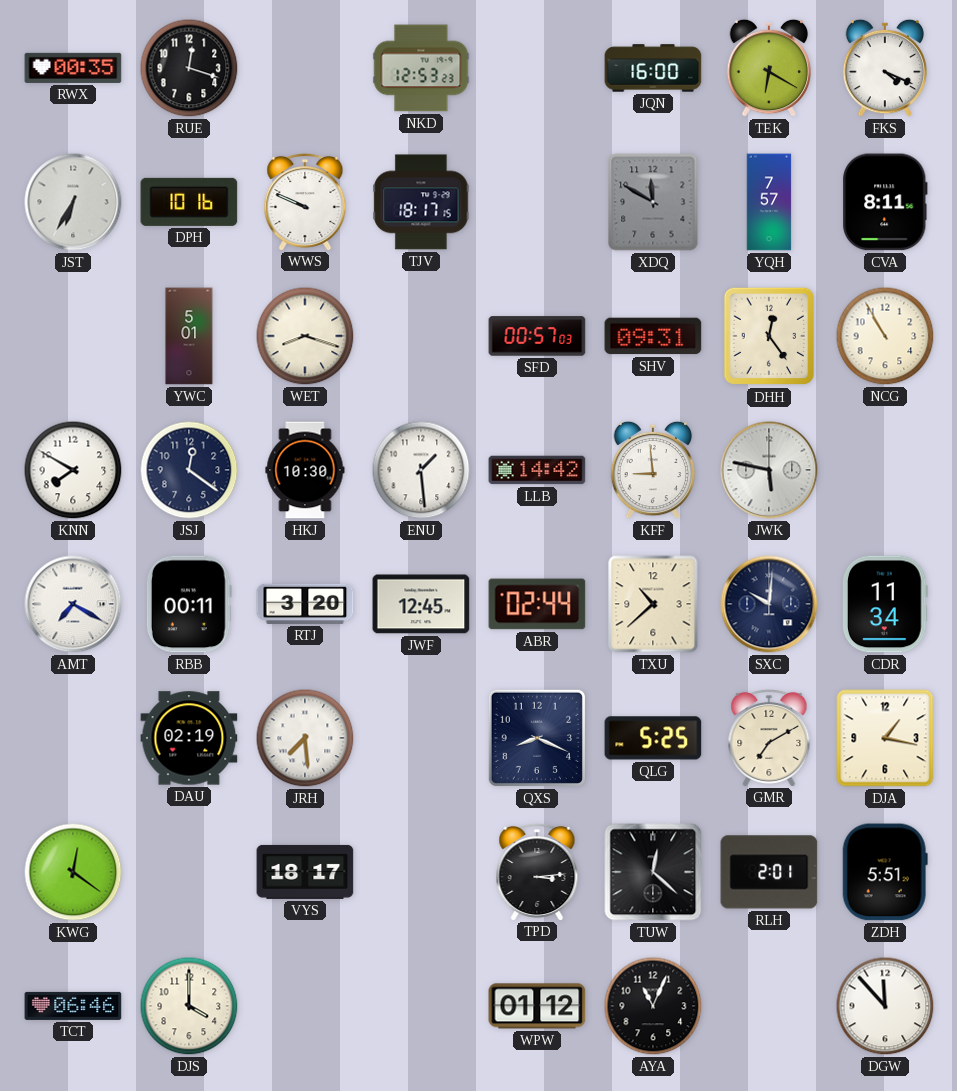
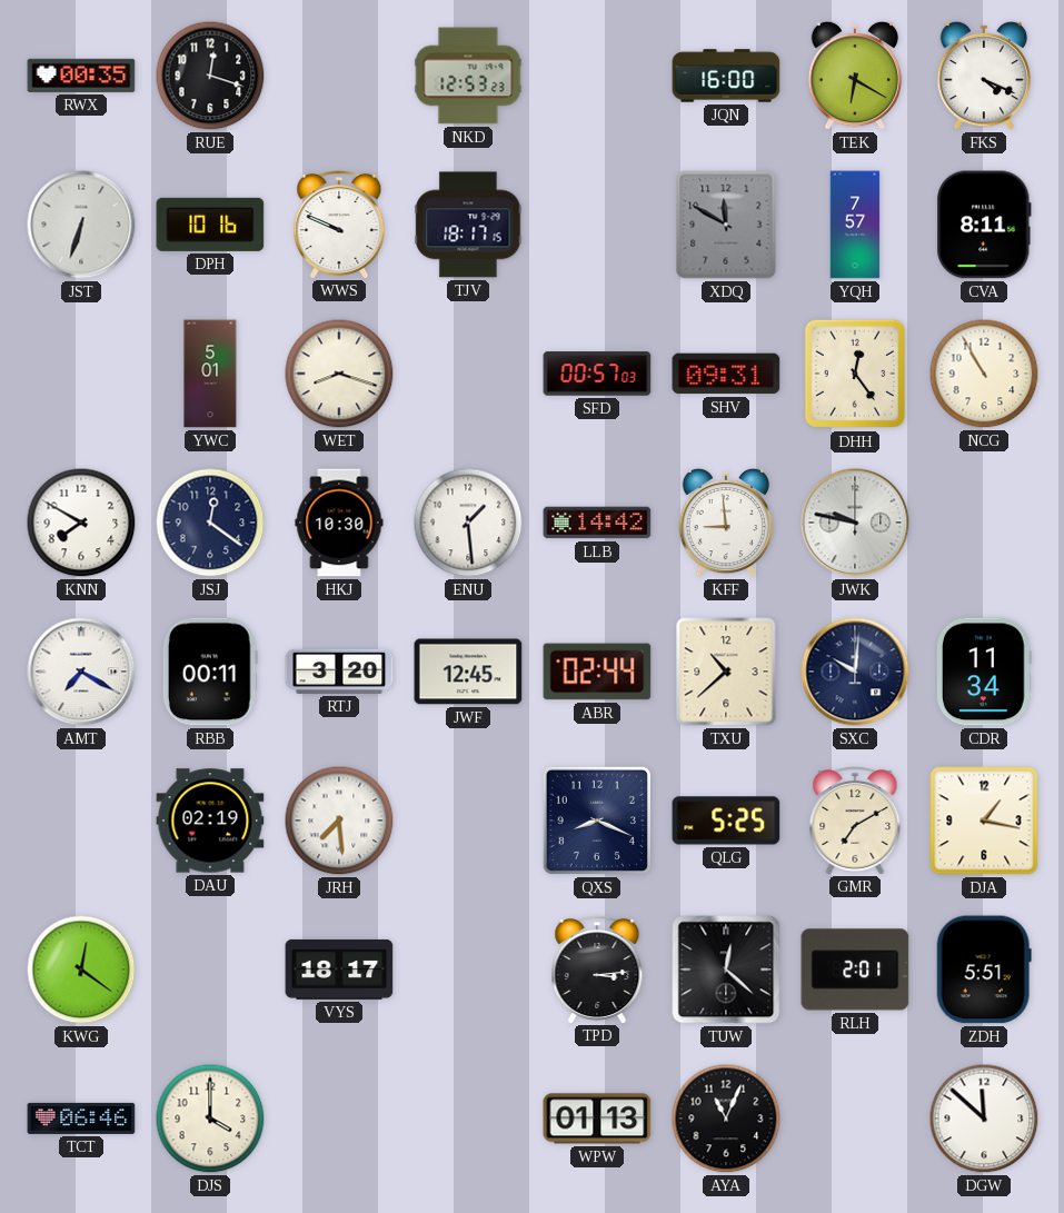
JST: 6:35 -> 6:33 (81, 225)
JWK: 5:47 -> 9:47 (855, 523)
WPW: 01:12 -> 01:13 (597, 1118)
DGW: 11:53 -> 11:52 (984, 1118)
